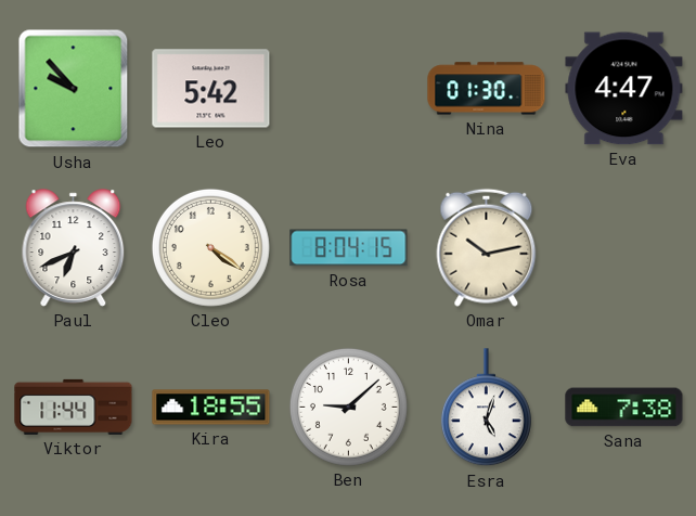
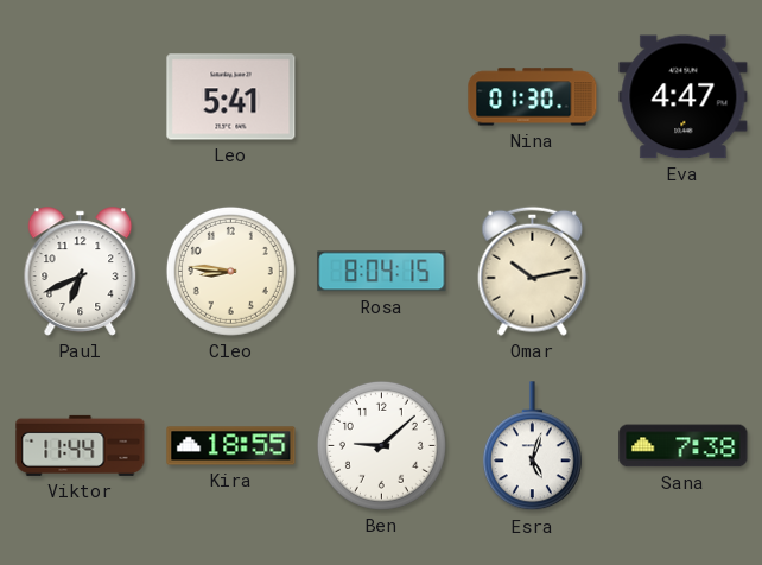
Usha: 9:53 -> none (74, 89)
Leo: 5:42 -> 5:41 (231, 97)
Cleo: 4:21 -> 8:46 (230, 271)
